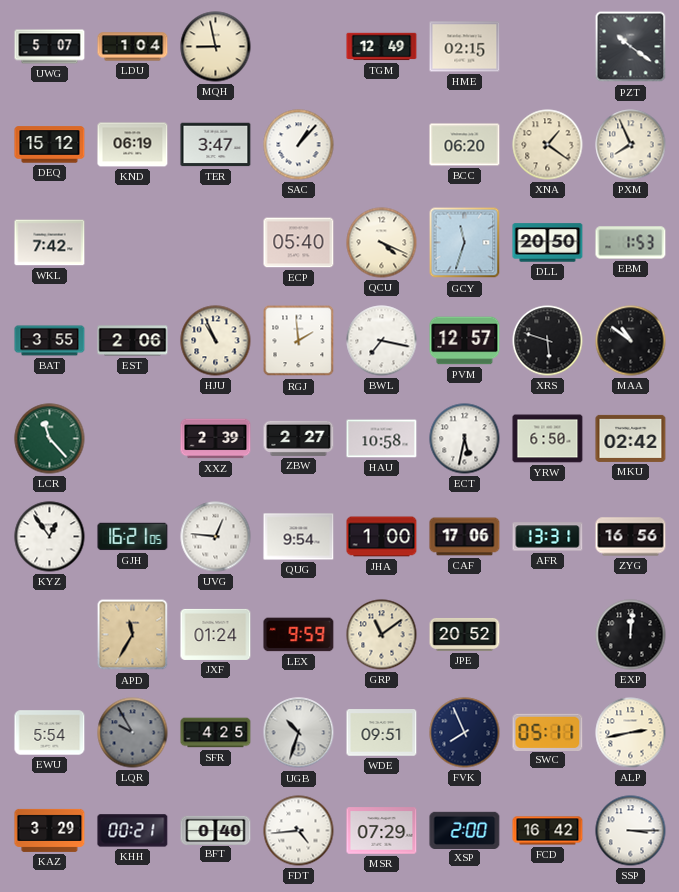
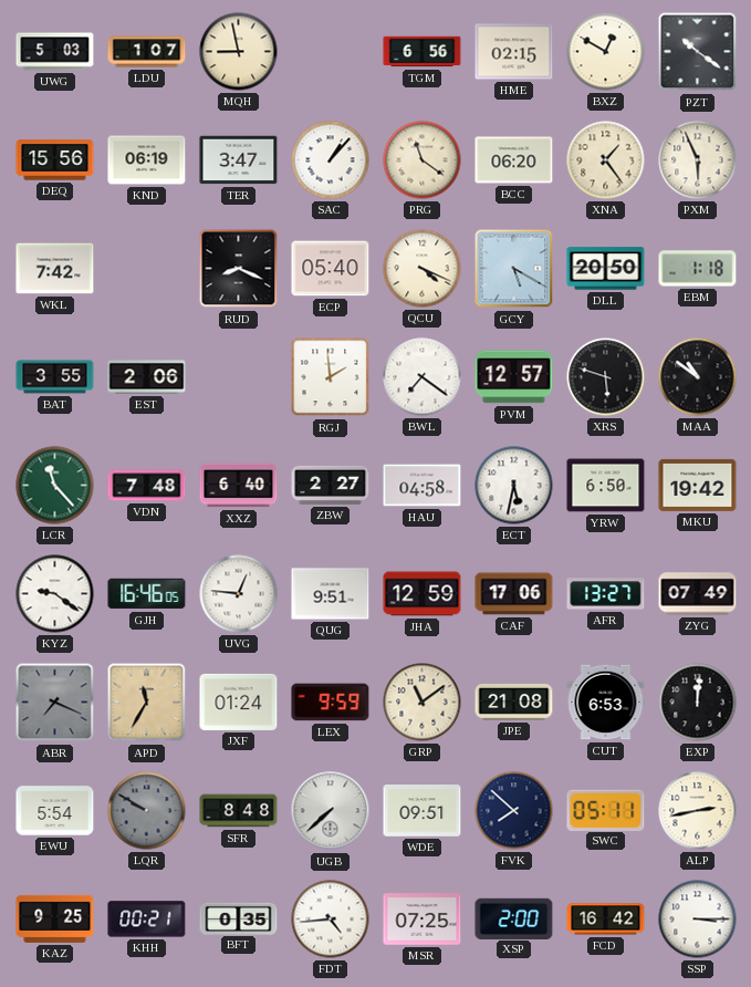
UWG: 5:07 -> 5:03 (55, 52)
LDU: 1:04 -> 1:07 (147, 52)
TGM: 12:49 -> 6:56 (423, 52)
BXZ: none -> 12:50 (606, 52)
DEQ: 15:12 -> 15:56 (55, 160)
PRG: none -> 11:21 (423, 160)
XNA: 1:21 -> 1:24 (606, 160)
PXM: 7:56 -> 5:56 (698, 160)
RUD: none -> 8:19 (239, 269)
GCY: 11:33 -> 5:20 (514, 269)
EBM: 1:53 -> 1:18 (698, 269)
HJU: 10:56 -> none (216, 341)
BWL: 7:17 -> 7:21 (423, 377)
VDN: none -> 7:48 (147, 486)
XXZ: 2:39 -> 6:40 (239, 486)
HAU: 10:58 -> 04:58 (423, 486)
MKU: 02:42 -> 19:42 (698, 485)
KYZ: 12:54 -> 9:21 (55, 594)
GJH: 16:21 -> 16:46 (147, 594)
QUG: 9:54 -> 9:51 (331, 594)
JHA: 1:00 -> 12:59 (423, 594)
AFR: 13:31 -> 13:27 (606, 594)
ZYG: 16:56 -> 07:49 (698, 594)
ABR: none -> 7:19 (55, 703)
JPE: 20:52 -> 21:08 (514, 702)
CUT: none -> 6:53 (606, 703)
LQR: 9:55 -> 9:50 (147, 811)
SFR: 4:25 -> 8:48 (239, 811)
UGB: 10:33 -> 7:38 (331, 811)
FVK: 7:56 -> 7:52 (514, 811)
KAZ: 3:29 -> 9:25 (55, 918)
BFT: 0:40 -> 0:35 (239, 918)
MSR: 07:29 -> 07:25 (423, 920)
